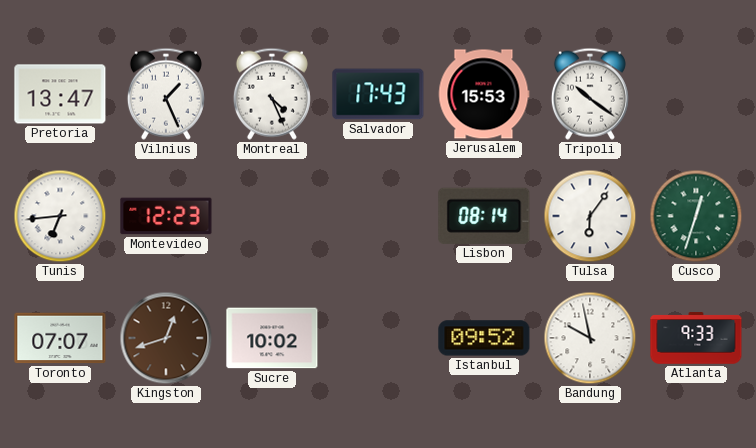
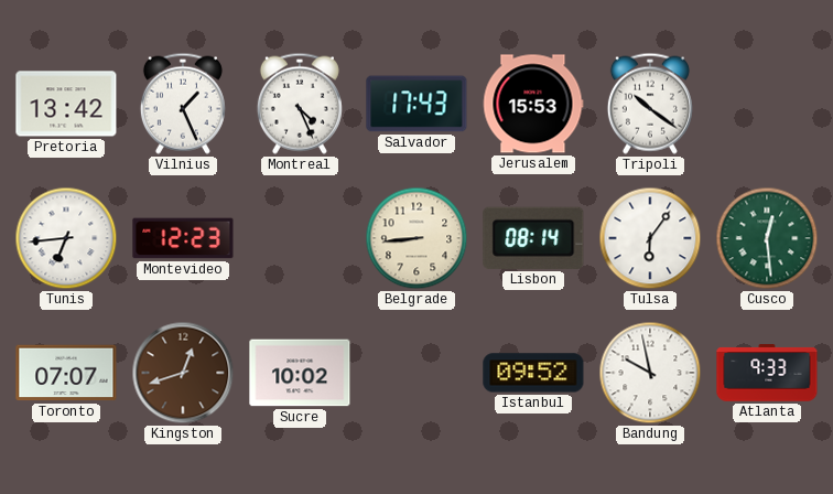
Pretoria: 13:47 -> 13:42 (66, 104)
Belgrade: none -> 8:44 (416, 238)
Cusco: 12:33 -> 12:29 (767, 238)
